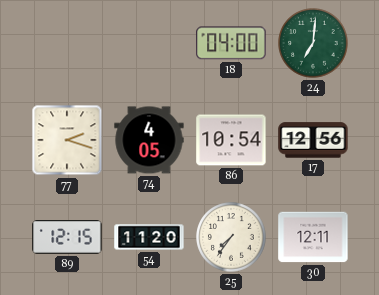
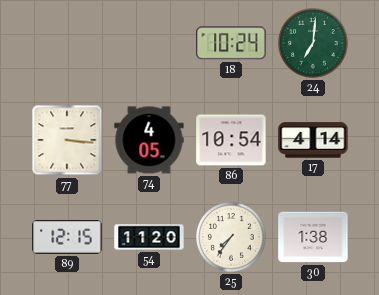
18: 04:00 -> 10:24 (231, 43)
77: 2:18 -> 3:16 (67, 140)
17: 12:56 -> 4:14 (313, 140)
30: 12:11 -> 1:38 (313, 237)
